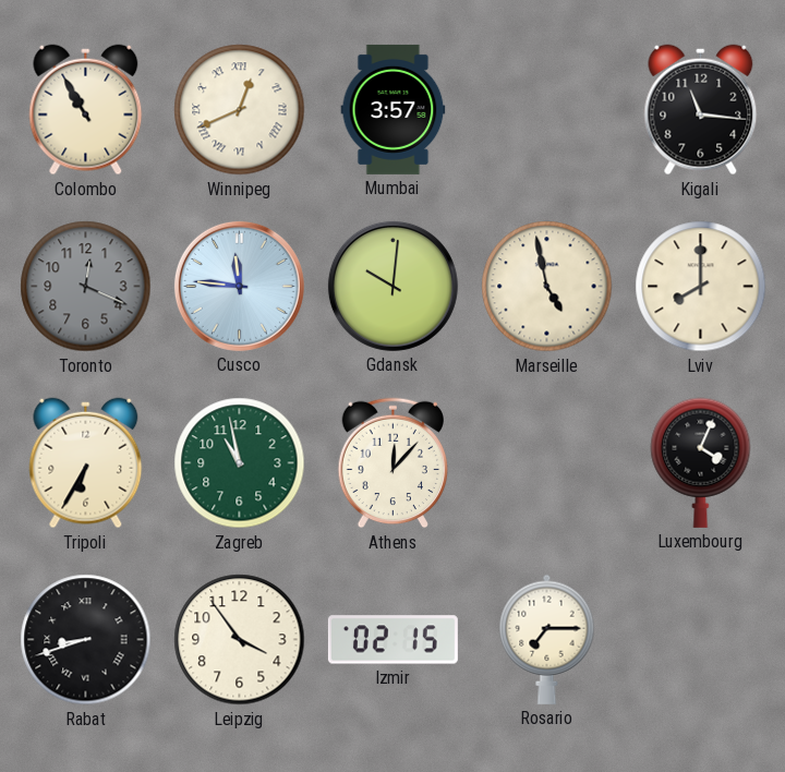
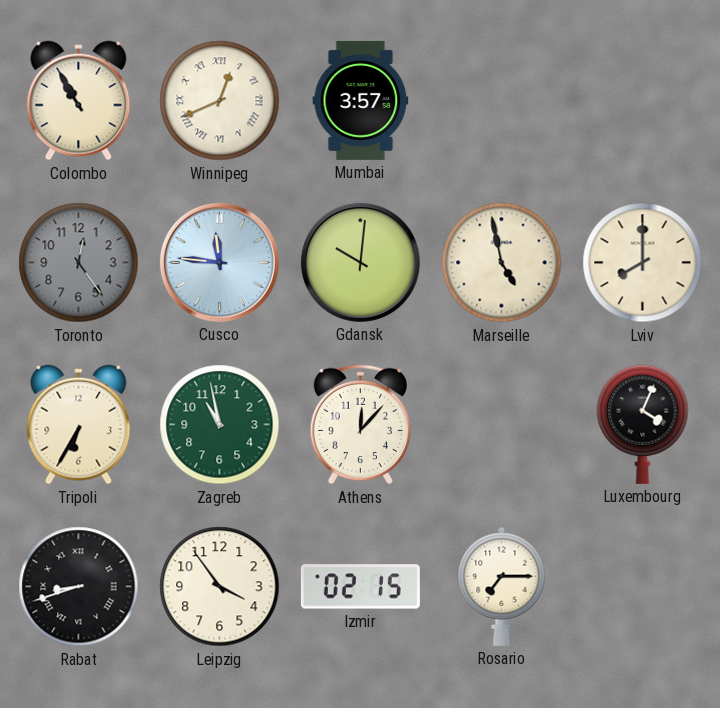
Kigali: 11:16 -> none (701, 110)
Toronto: 12:19 -> 12:24 (79, 263)
